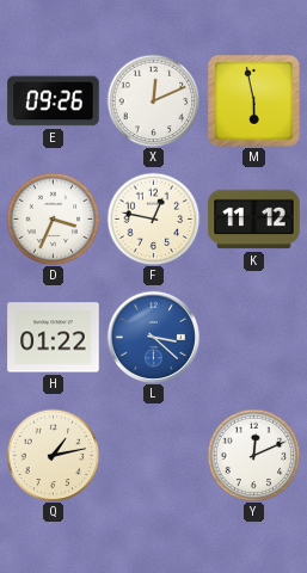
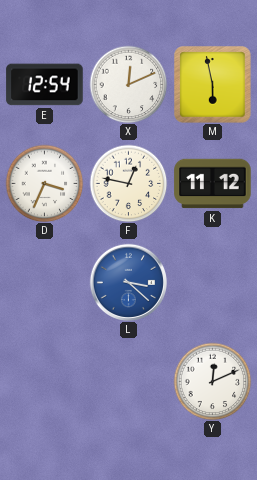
E: 09:26 -> 12:54 (45, 85)
H: 01:22 -> none (54, 338)
Q: 1:13 -> none (53, 455)
